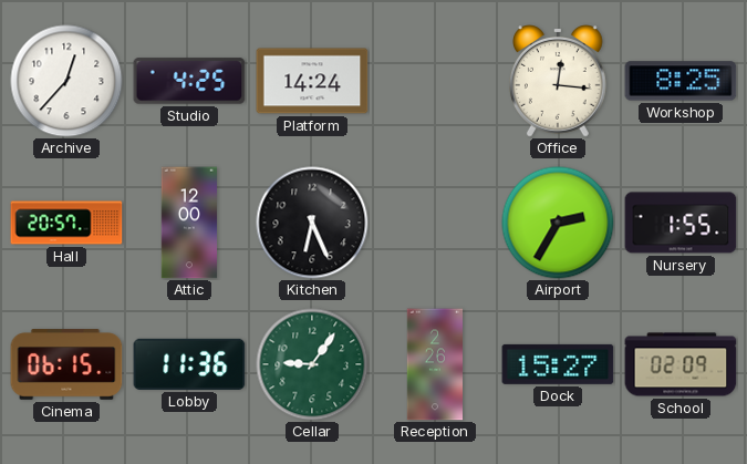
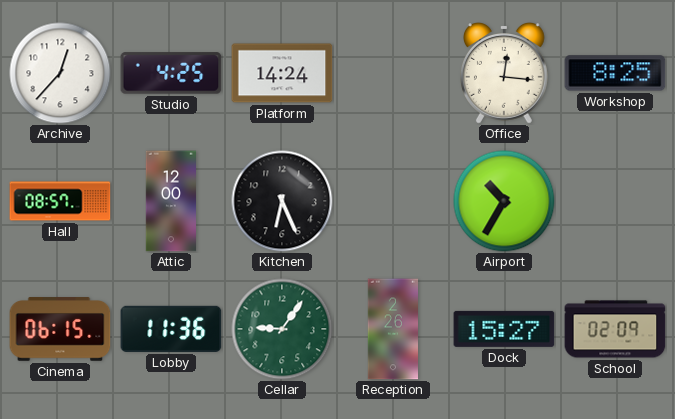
Hall: 20:57 -> 08:57 (60, 201)
Airport: 2:35 -> 10:35 (504, 201)
Nursery: 1:55 -> none (681, 223)
